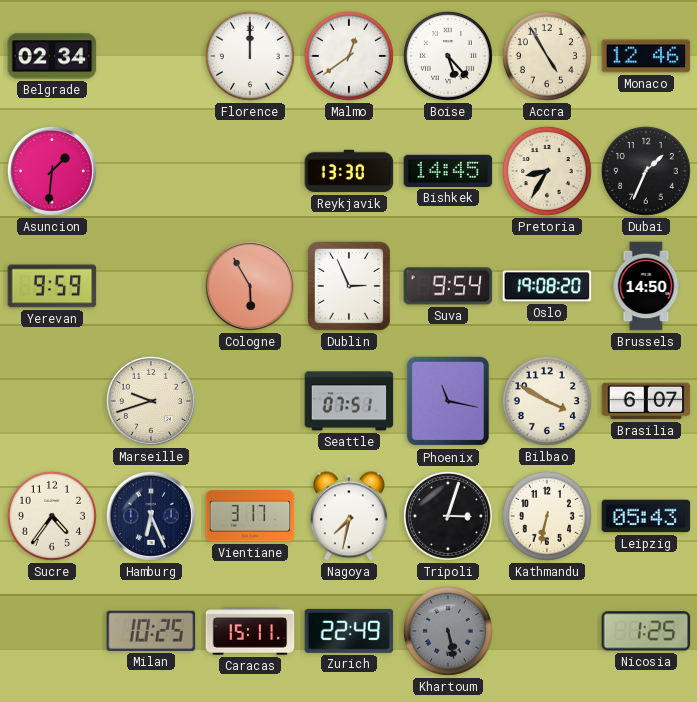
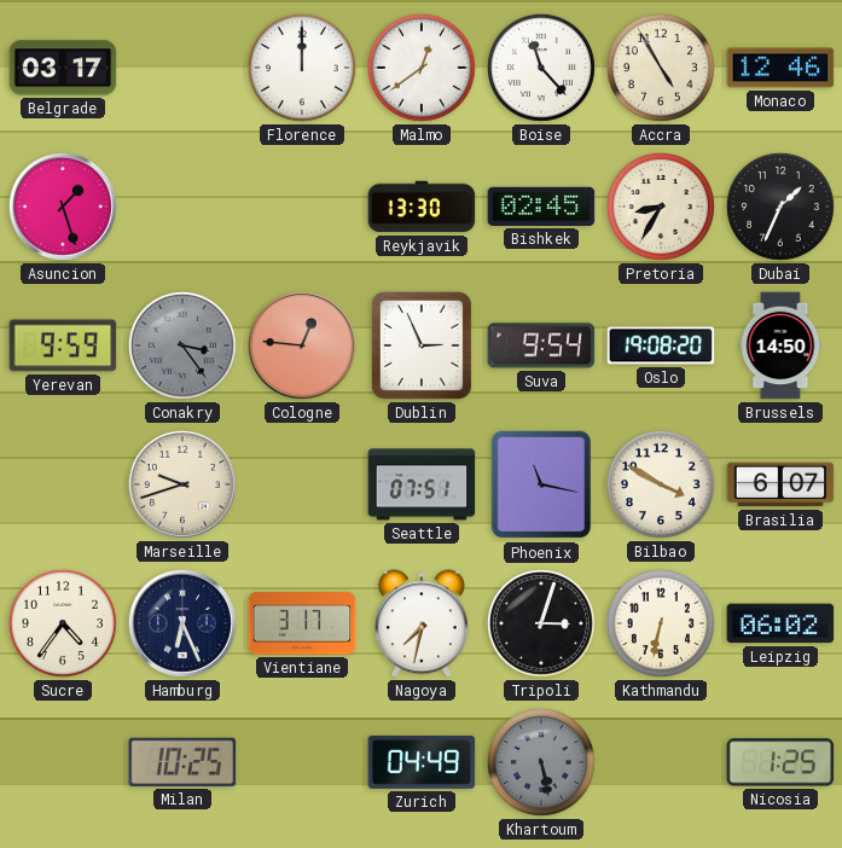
Belgrade: 02:34 -> 03:17 (63, 68)
Boise: 5:23 -> 11:23 (541, 68)
Asuncion: 1:31 -> 1:27 (63, 207)
Bishkek: 14:45 -> 02:45 (541, 207)
Conakry: none -> 3:24 (182, 345)
Cologne: 5:55 -> 12:46 (302, 345)
Leipzig: 05:43 -> 06:02 (780, 623)
Caracas: 15:11 -> none (250, 631)
Zurich: 22:49 -> 04:49 (422, 762)
